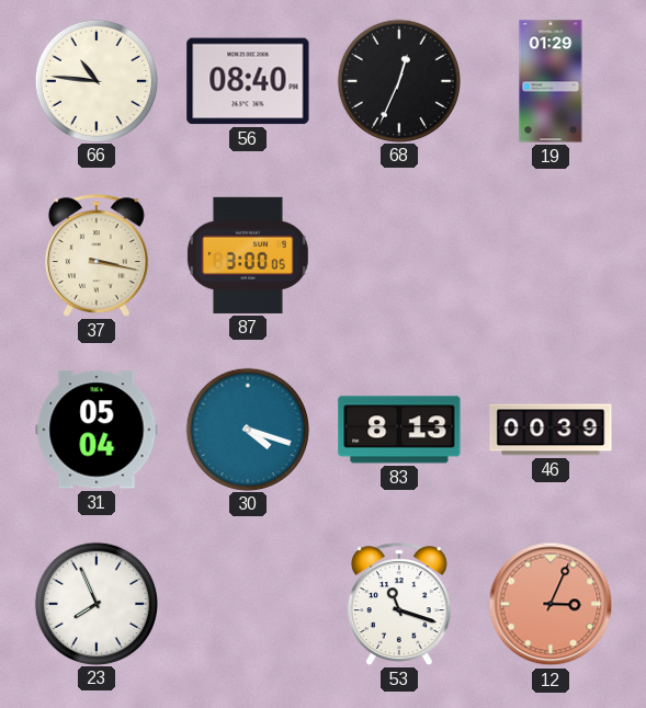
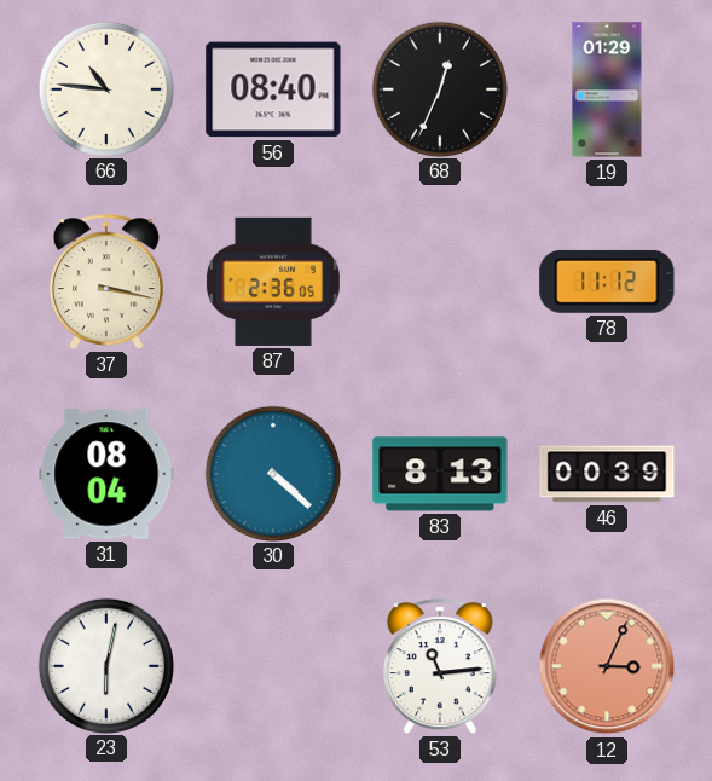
87: 3:00 -> 2:36 (273, 282)
78: none -> 11:12 (607, 282)
31: 05:04 -> 08:04 (106, 474)
30: 4:18 -> 4:22 (272, 473)
23: 7:56 -> 6:02 (105, 665)
53: 11:18 -> 11:14 (440, 666)
